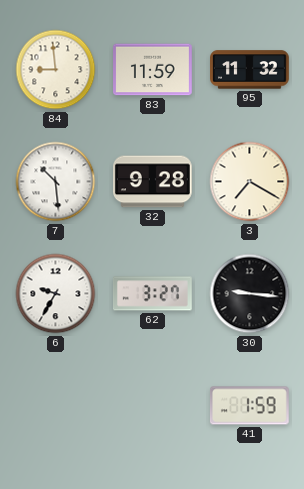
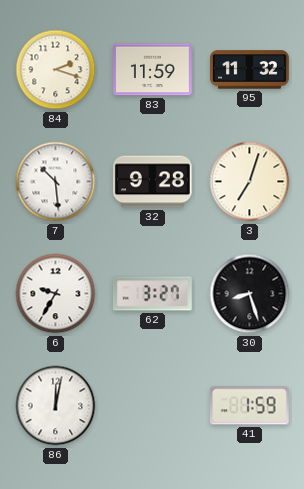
84: 8:59 -> 2:18 (56, 70)
3: 7:20 -> 7:03 (250, 182)
30: 9:16 -> 8:27 (250, 294)
86: none -> 12:02 (56, 406)
